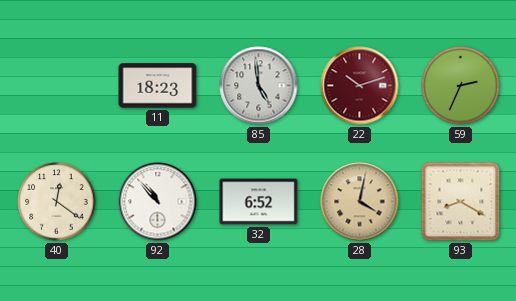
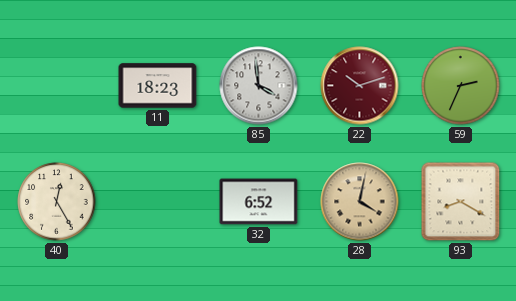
85: 4:59 -> 3:59 (259, 86)
40: 12:21 -> 12:25 (57, 202)
92: 10:53 -> none (158, 202)
